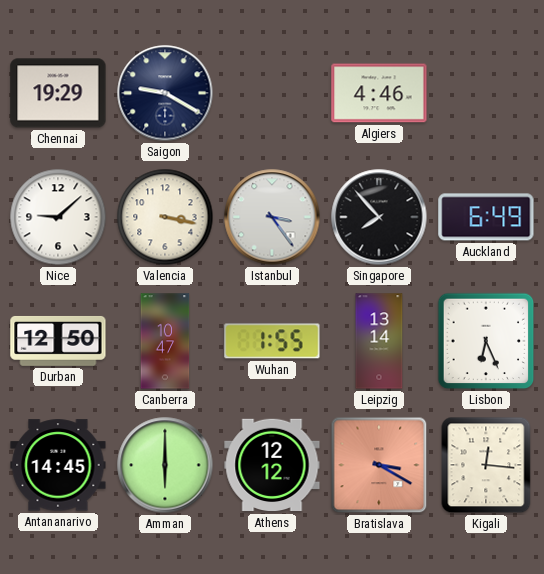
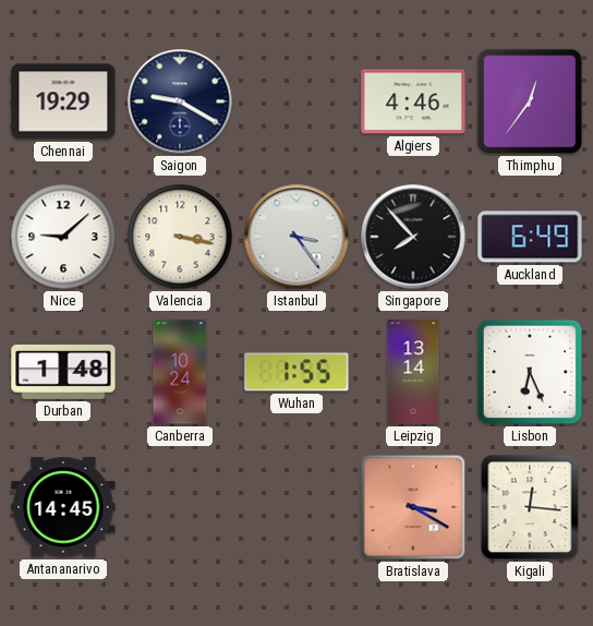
Thimphu: none -> 12:36 (530, 101)
Durban: 12:50 -> 1:48 (63, 372)
Canberra: 10:47 -> 10:24 (180, 372)
Amman: 6:00 -> none (165, 465)
Athens: 12:12 -> none (272, 465)
